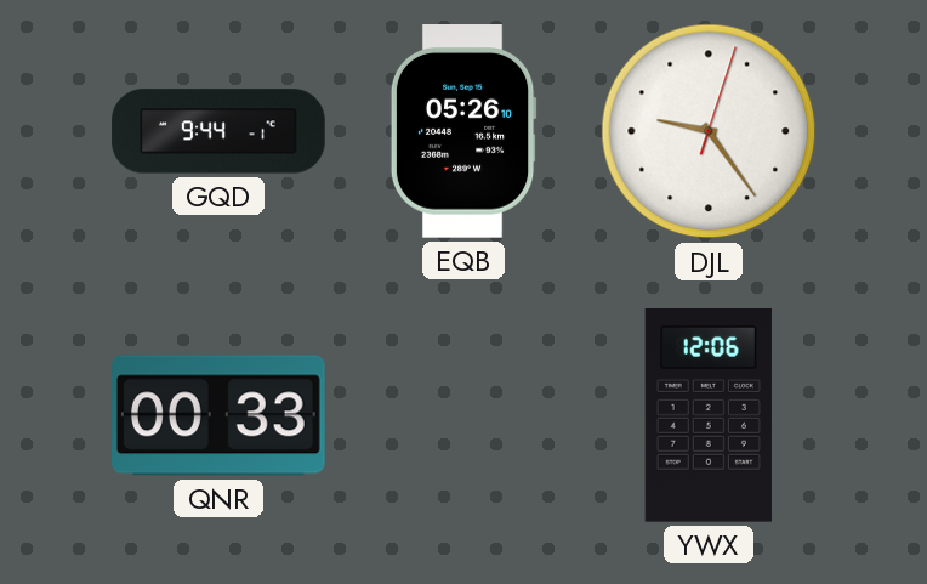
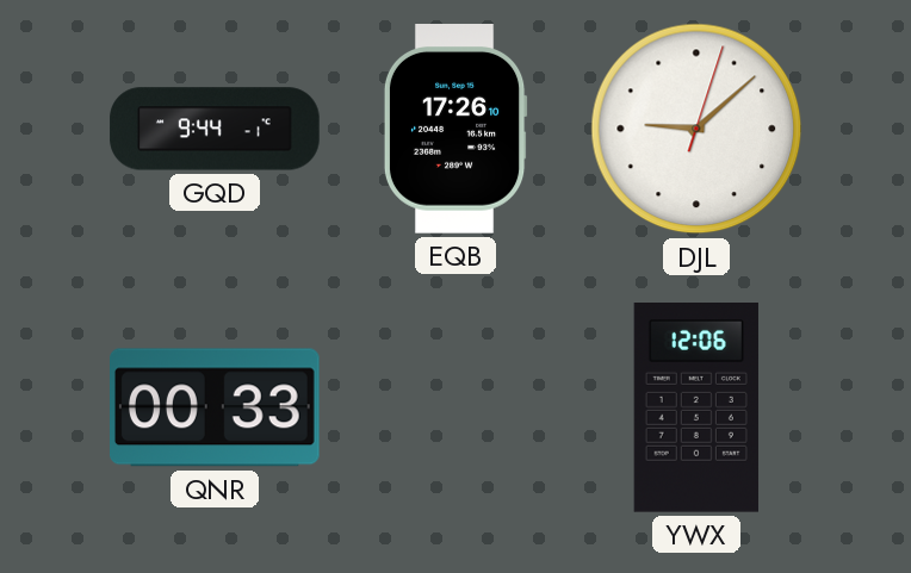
EQB: 05:26 -> 17:26 (456, 130)
DJL: 9:24 -> 9:08 (696, 129)
